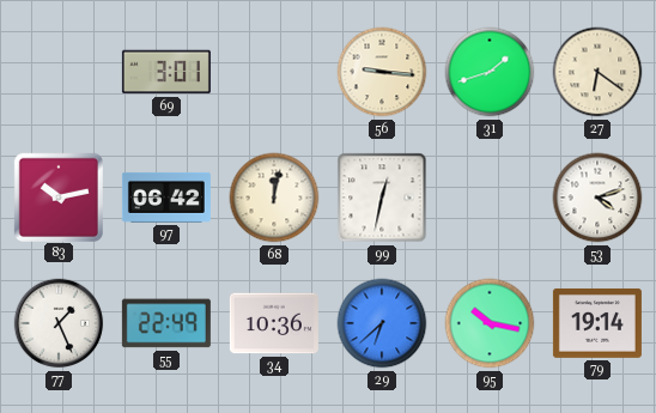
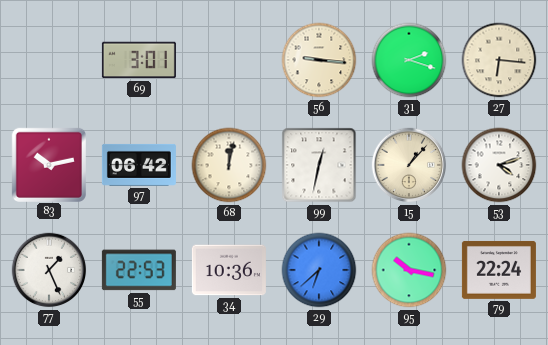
31: 1:42 -> 2:18 (409, 60)
27: 6:21 -> 6:16 (499, 60)
15: none -> 1:07 (409, 165)
55: 22:49 -> 22:53 (139, 270)
79: 19:14 -> 22:24 (499, 270)
